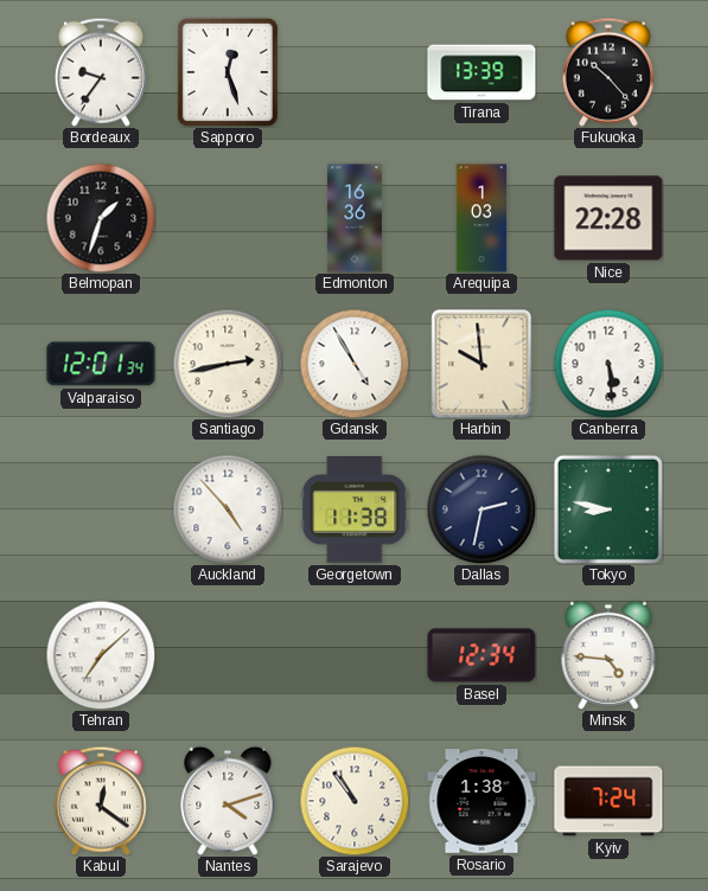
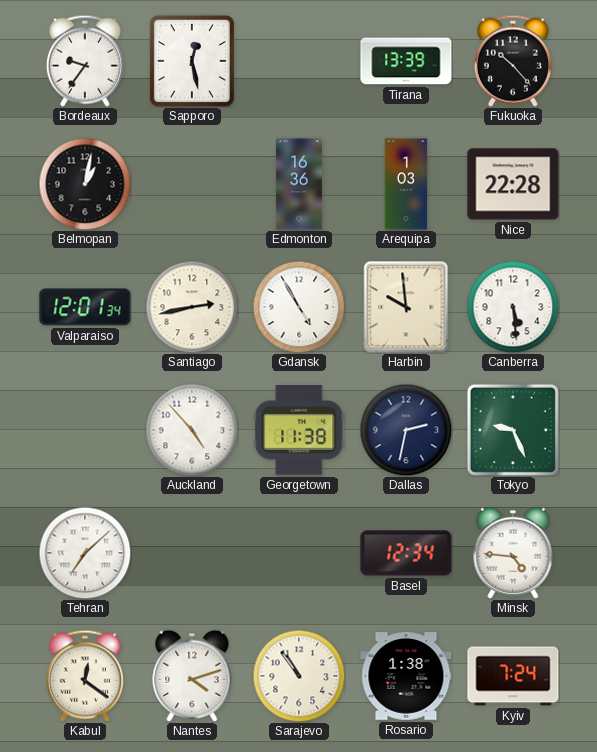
Sapporo: 12:27 -> 12:28 (192, 61)
Belmopan: 1:33 -> 1:02 (85, 184)
Tokyo: 8:47 -> 9:26 (513, 430)
